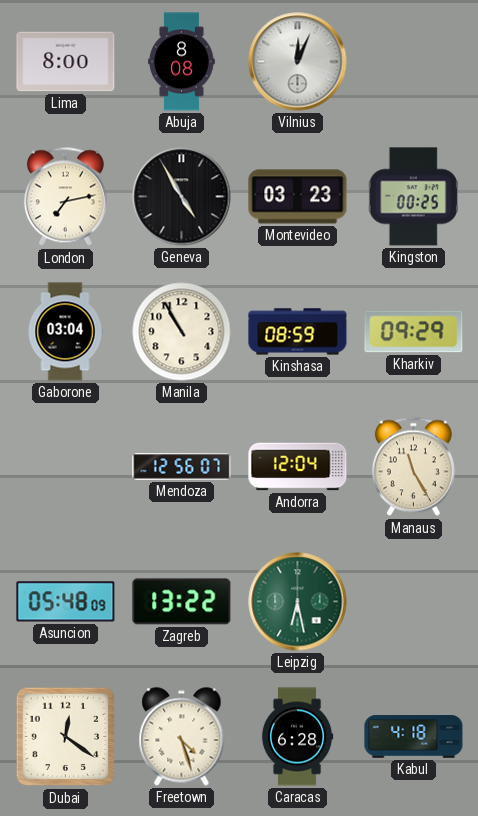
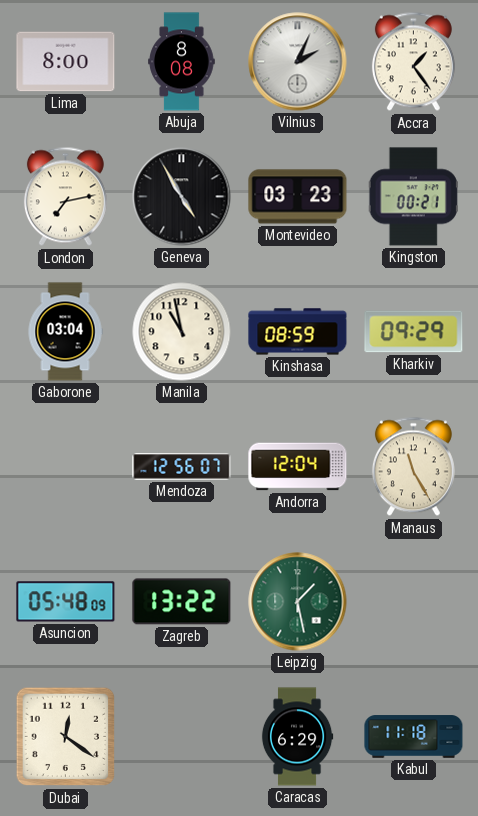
Vilnius: 12:04 -> 2:04 (298, 62)
Accra: none -> 1:24 (413, 62)
Kingston: 00:25 -> 00:21 (413, 197)
Manila: 10:55 -> 10:58 (182, 332)
Leipzig: 6:28 -> 1:28 (298, 602)
Freetown: 4:27 -> none (182, 737)
Caracas: 6:28 -> 6:29 (297, 737)
Kabul: 4:18 -> 11:18 (414, 737)
